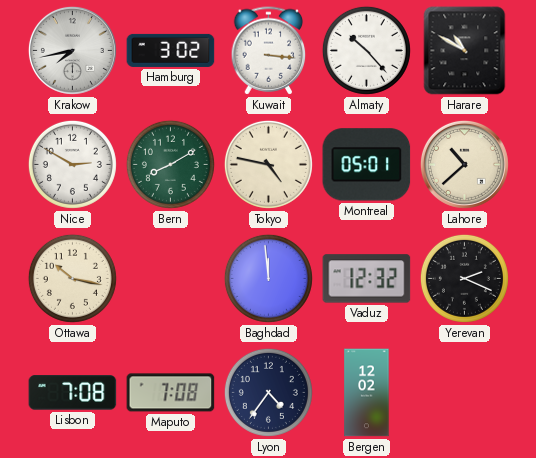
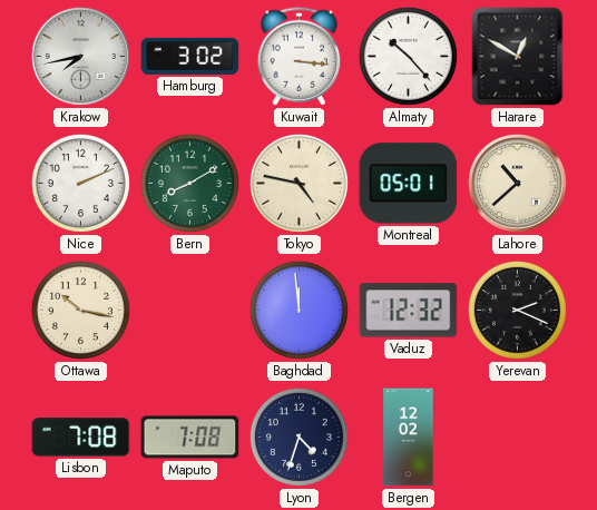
Harare: 10:50 -> 12:50 (518, 57)
Nice: 2:50 -> 2:11 (80, 183)
Lyon: 4:36 -> 4:33 (298, 437)
